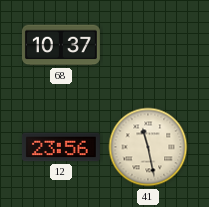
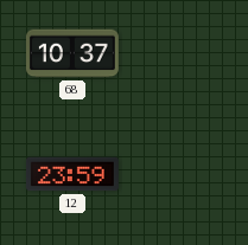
12: 23:56 -> 23:59 (72, 174)
41: 11:28 -> none (148, 147)
